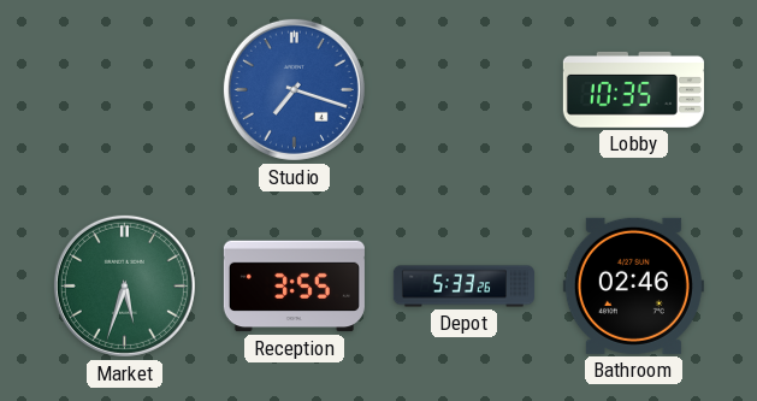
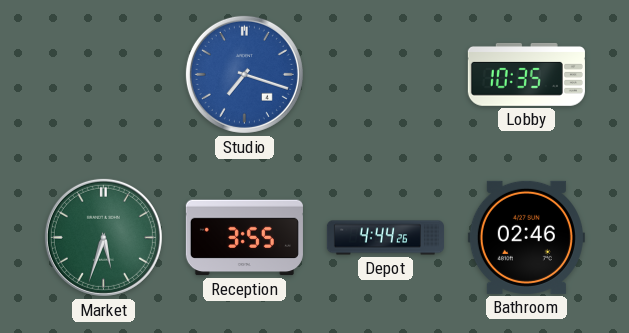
Depot: 5:33 -> 4:44 (385, 238)
